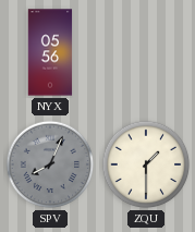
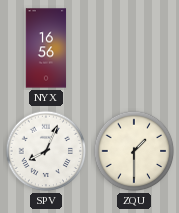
NYX: 05:56 -> 16:56 (46, 48)
SPV dial: grey -> white (46, 151)
